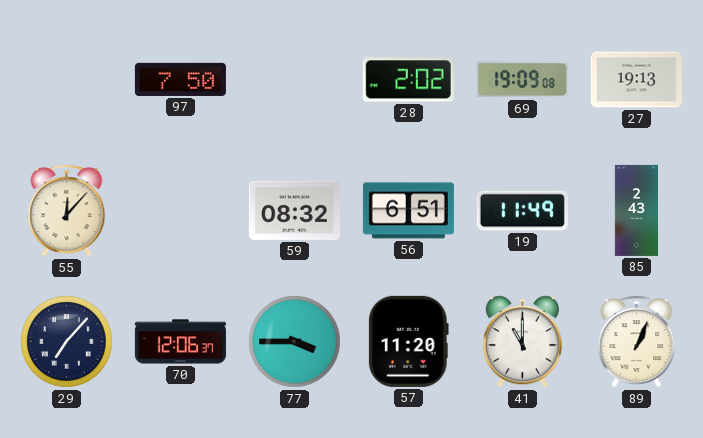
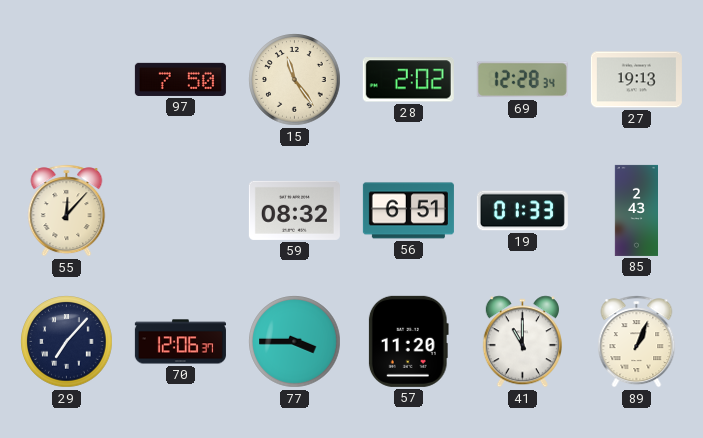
15: none -> 11:24 (295, 80)
69: 19:09 -> 12:28 (522, 80)
19: 11:49 -> 01:33 (522, 211)
